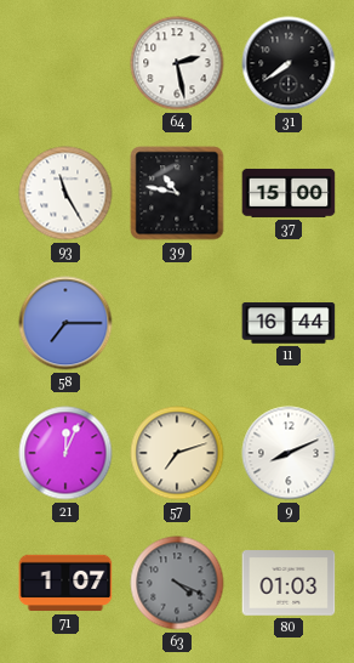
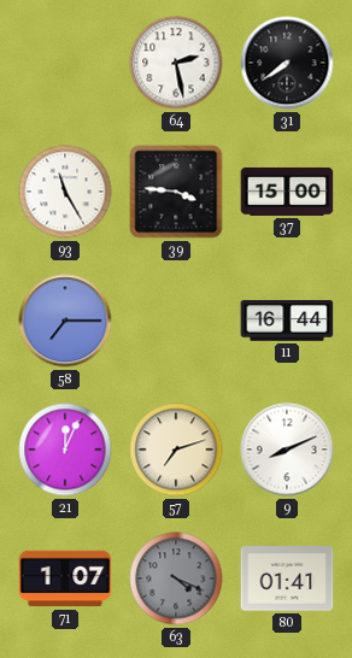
39: 10:47 -> 3:46 (176, 192)
80: 01:03 -> 01:41 (287, 578)
